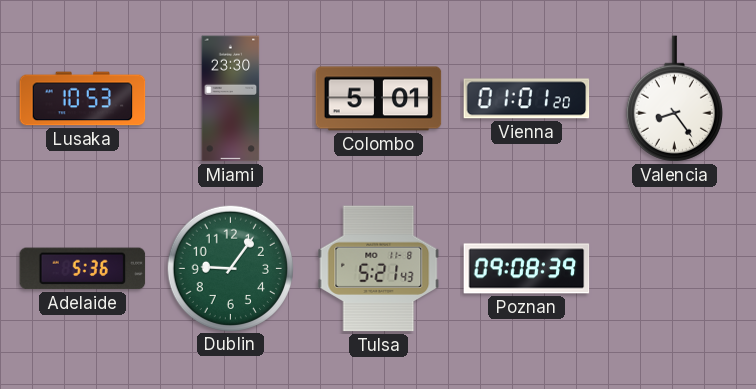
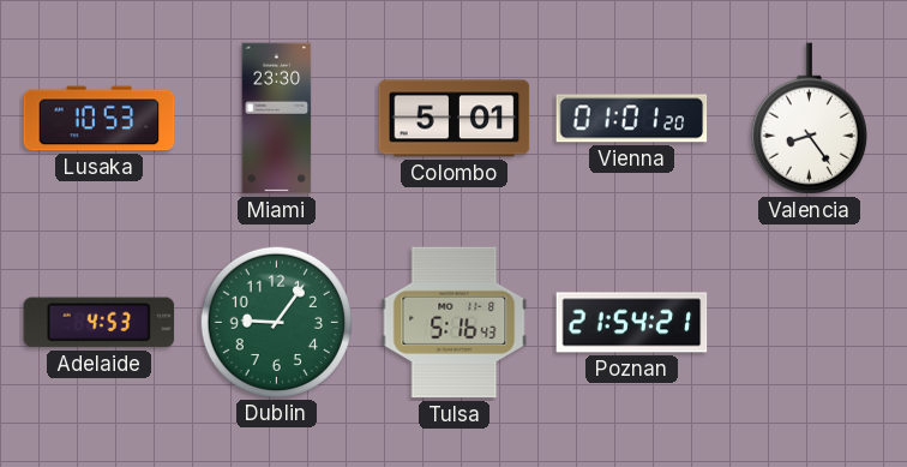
Adelaide: 5:36 -> 4:53 (100, 323)
Tulsa: 5:21 -> 5:16 (455, 323)
Poznan: 09:08 -> 21:54 (632, 323)
